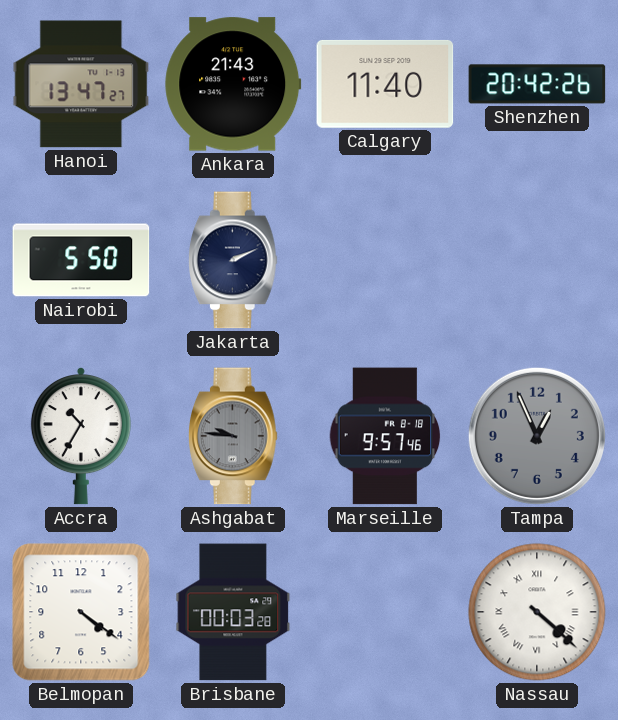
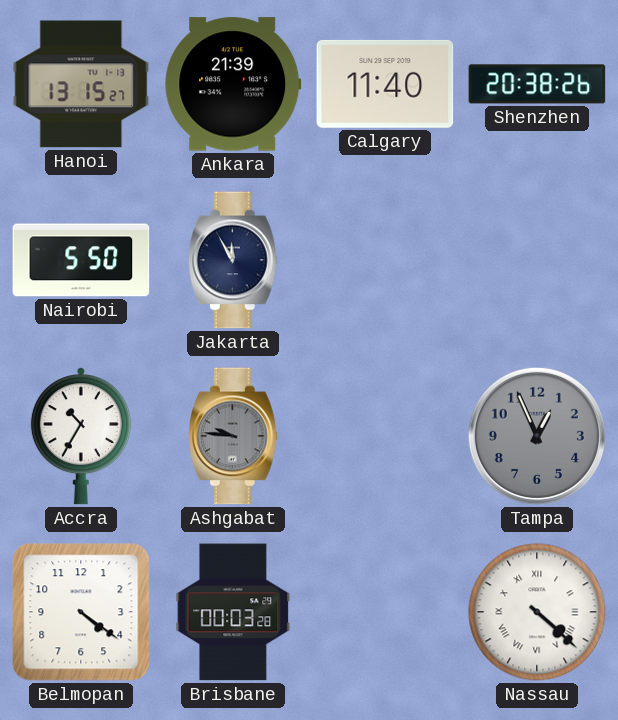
Hanoi: 13:47 -> 13:15 (81, 84)
Ankara: 21:43 -> 21:39 (233, 84)
Shenzhen: 20:42 -> 20:38 (537, 84)
Jakarta: 2:11 -> 11:55 (234, 260)
Marseille: 9:57 -> none (385, 436)
